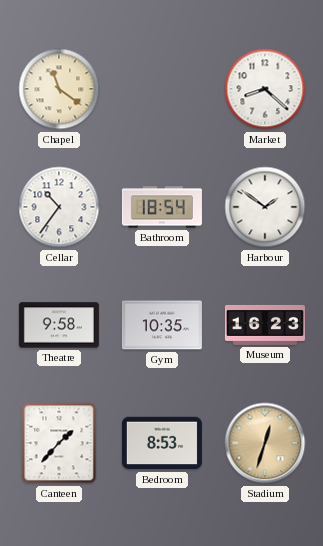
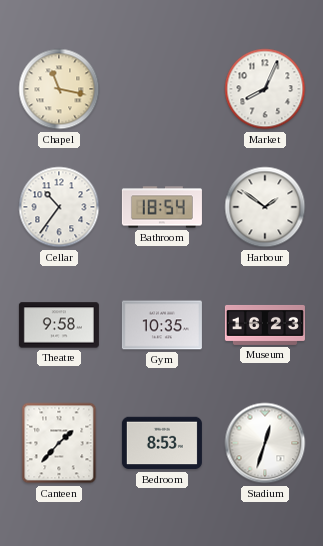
Chapel: 11:21 -> 11:17 (59, 89)
Market: 8:22 -> 8:04 (265, 89)
Stadium dial: champagne -> white (265, 443)
